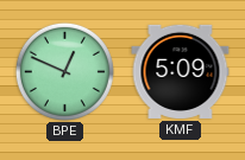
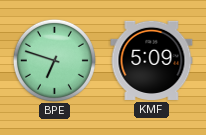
BPE: 12:49 -> 6:48 (54, 60)
